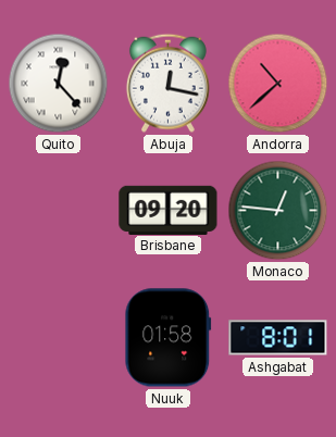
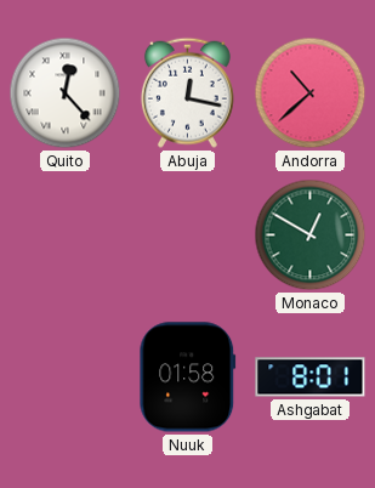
Brisbane: 09:20 -> none (169, 210)
Monaco: 12:46 -> 12:50 (311, 236)
